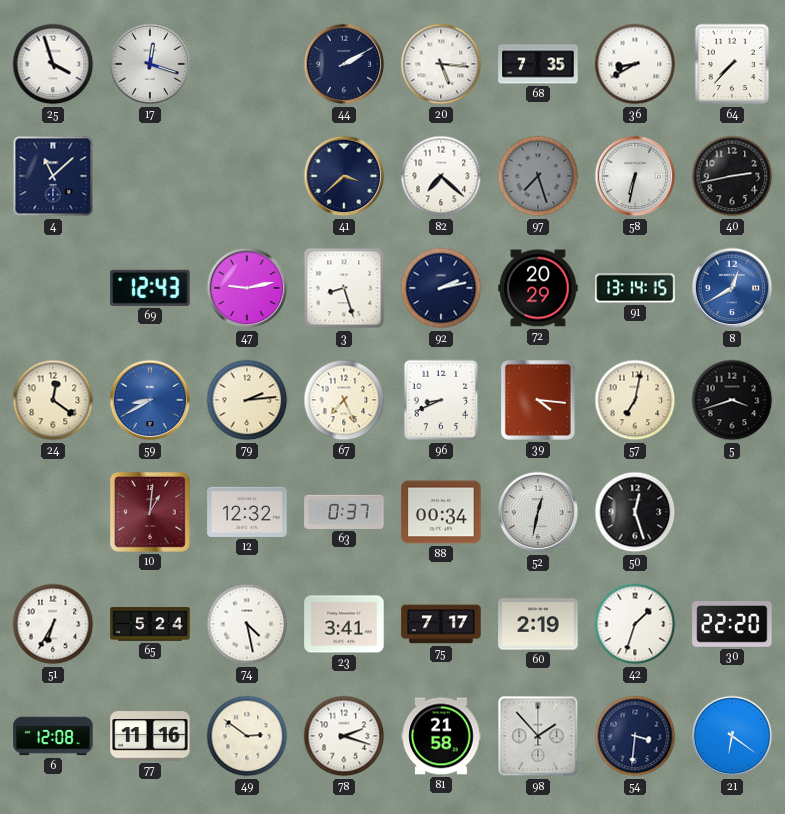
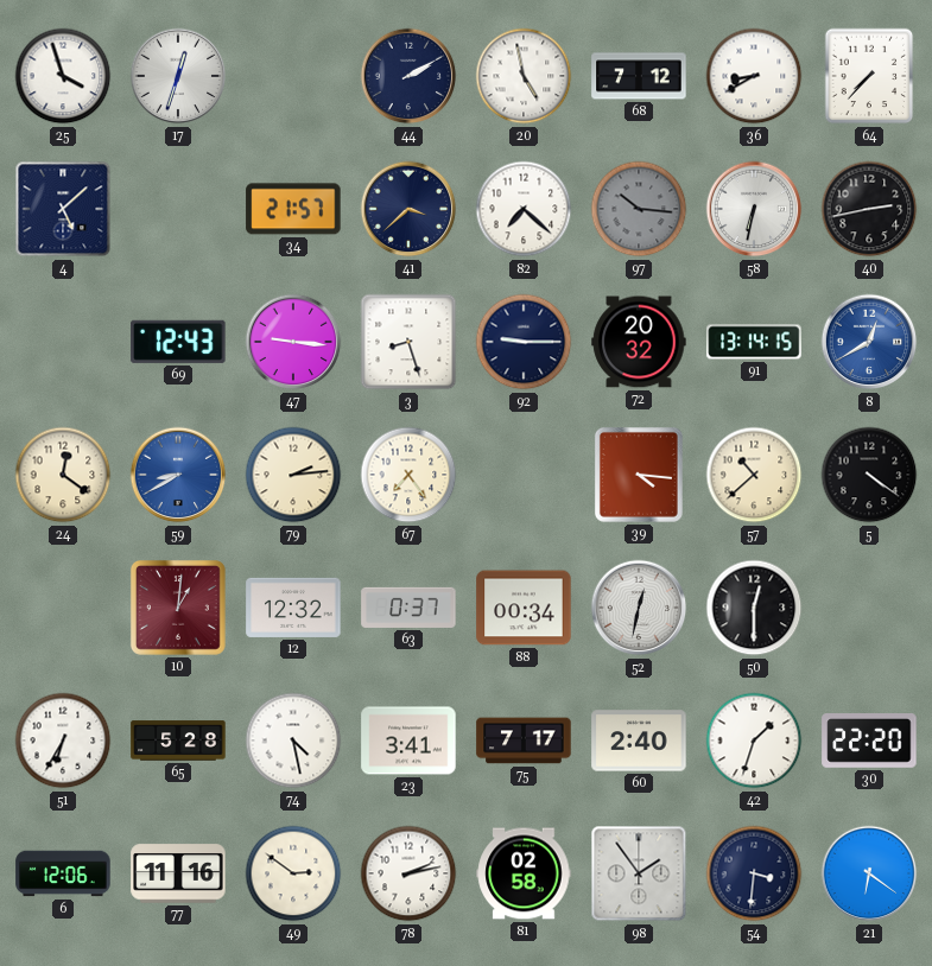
17: 12:18 -> 12:33 (178, 76)
20: 5:16 -> 4:58 (524, 76)
68: 7:35 -> 7:12 (639, 76)
4: 11:08 -> 5:08 (63, 209)
34: none -> 21:57 (293, 209)
97: 7:27 -> 10:16 (639, 209)
47: 9:13 -> 9:16 (293, 342)
92: 2:13 -> 9:15 (524, 342)
72: 20:29 -> 20:32 (639, 342)
67: 7:26 -> 7:24 (408, 475)
96: 8:41 -> none (441, 400)
57: 7:02 -> 10:38 (754, 475)
5: 3:42 -> 4:21 (869, 475)
50: 12:27 -> 12:30 (754, 608)
65: 5:24 -> 5:28 (178, 741)
60: 2:19 -> 2:40 (639, 741)
6: 12:08 -> 12:06 (63, 873)
78: 2:18 -> 2:13 (408, 873)
81: 21:58 -> 02:58 (524, 873)
98: 1:53 -> 1:54 (639, 873)
